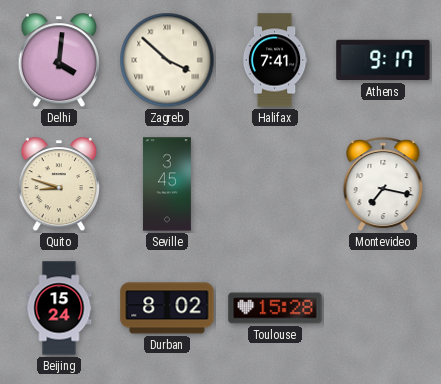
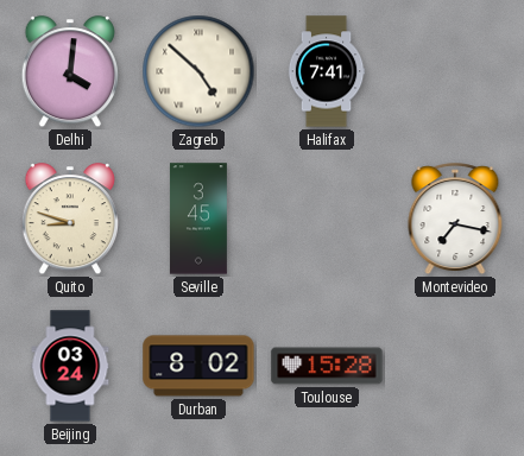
Zagreb: 3:52 -> 4:52 (198, 71)
Athens: 9:17 -> none (383, 60)
Beijing: 15:24 -> 03:24 (70, 366)
